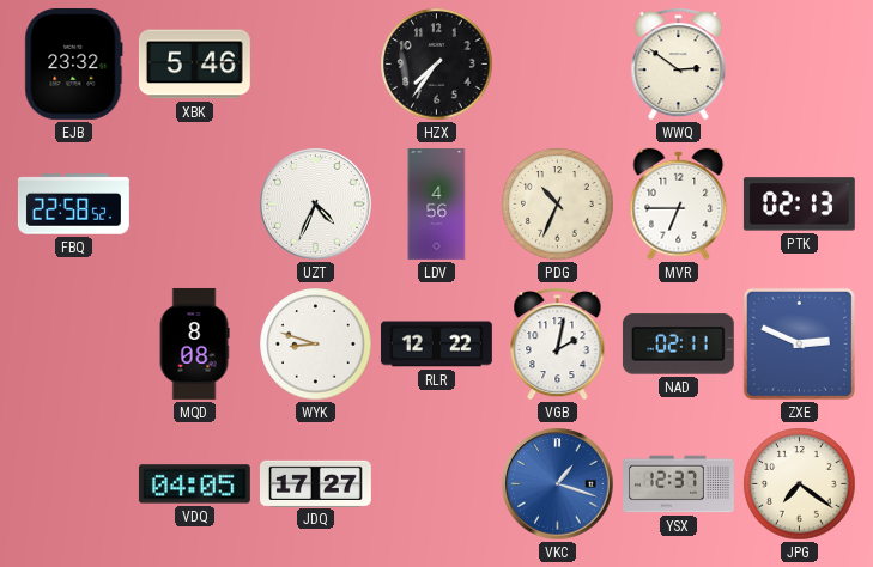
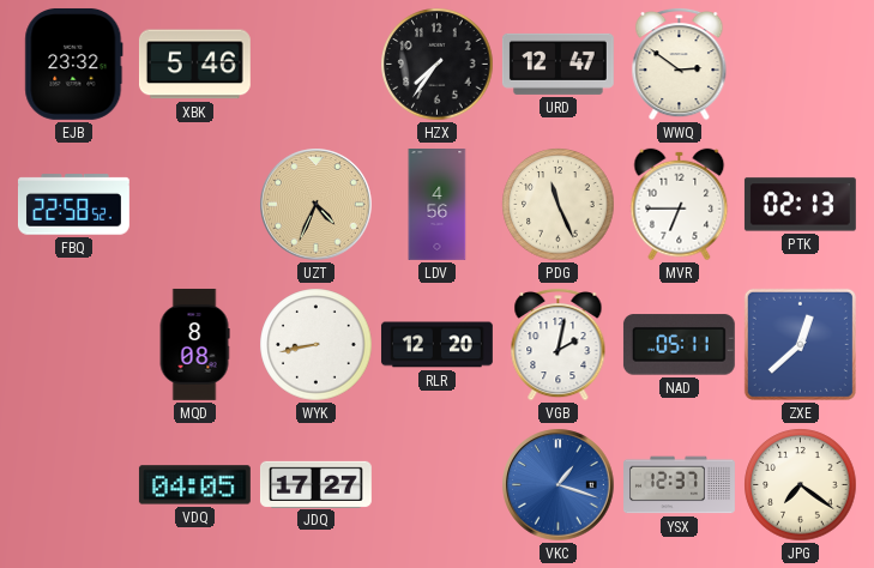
URD: none -> 12:47 (557, 64)
UZT dial: white -> champagne (317, 205)
PDG: 10:34 -> 11:26 (559, 205)
WYK: 8:48 -> 8:43 (317, 345)
RLR: 12:22 -> 12:20 (436, 345)
NAD: 02:11 -> 05:11 (679, 345)
ZXE: 2:49 -> 12:38 (800, 344)
